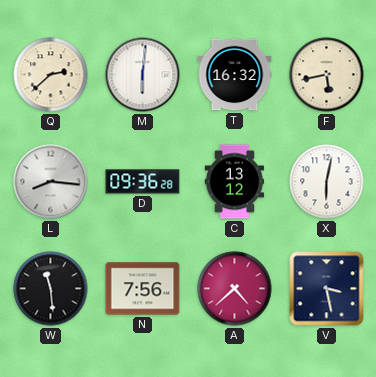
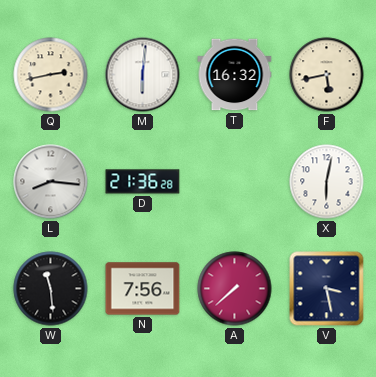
Q: 2:38 -> 2:43 (51, 75)
D: 09:36 -> 21:36 (143, 182)
C: 13:12 -> none (235, 182)
A: 4:38 -> 7:38 (235, 289)
